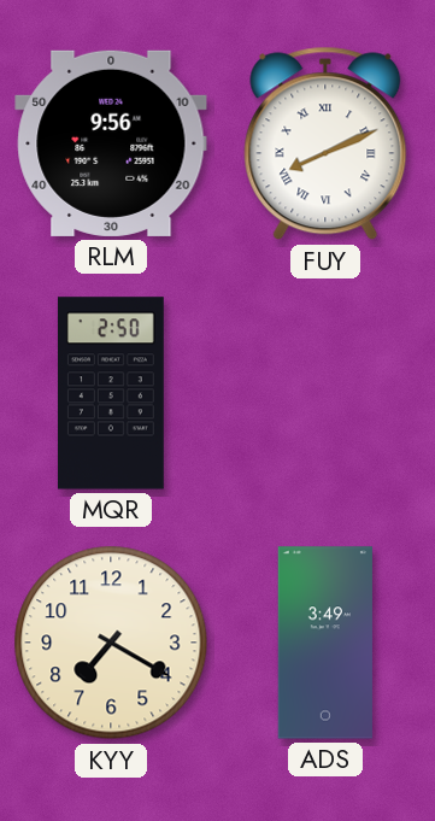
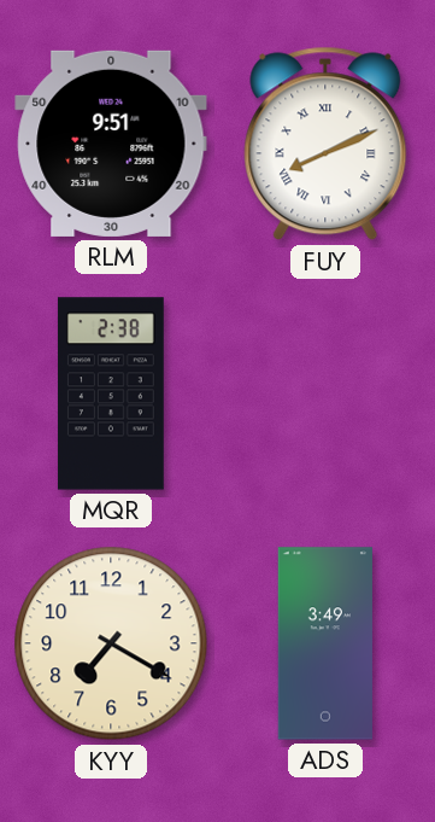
RLM: 9:56 -> 9:51 (111, 144)
MQR: 2:50 -> 2:38 (111, 393)
